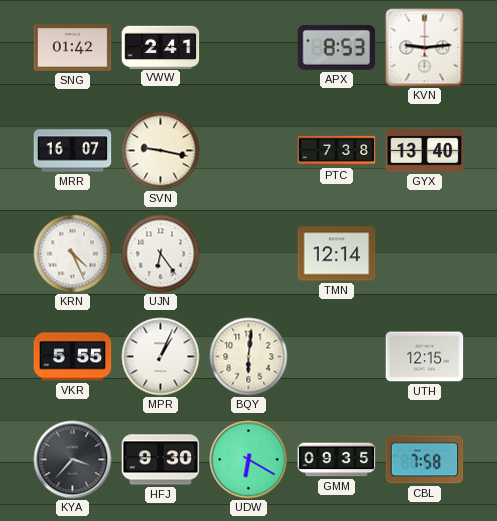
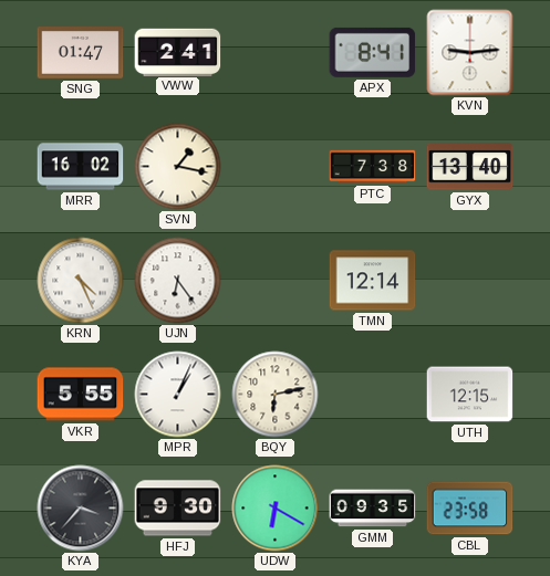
SNG: 01:42 -> 01:47 (81, 53)
APX: 8:53 -> 8:41 (373, 52)
MRR: 16:07 -> 16:02 (81, 167)
SVN: 9:17 -> 1:17 (178, 167)
BQY: 6:01 -> 6:13 (276, 395)
CBL: 7:58 -> 23:58 (470, 509)
